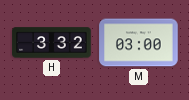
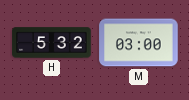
H: 3:32 -> 5:32 (52, 43)
